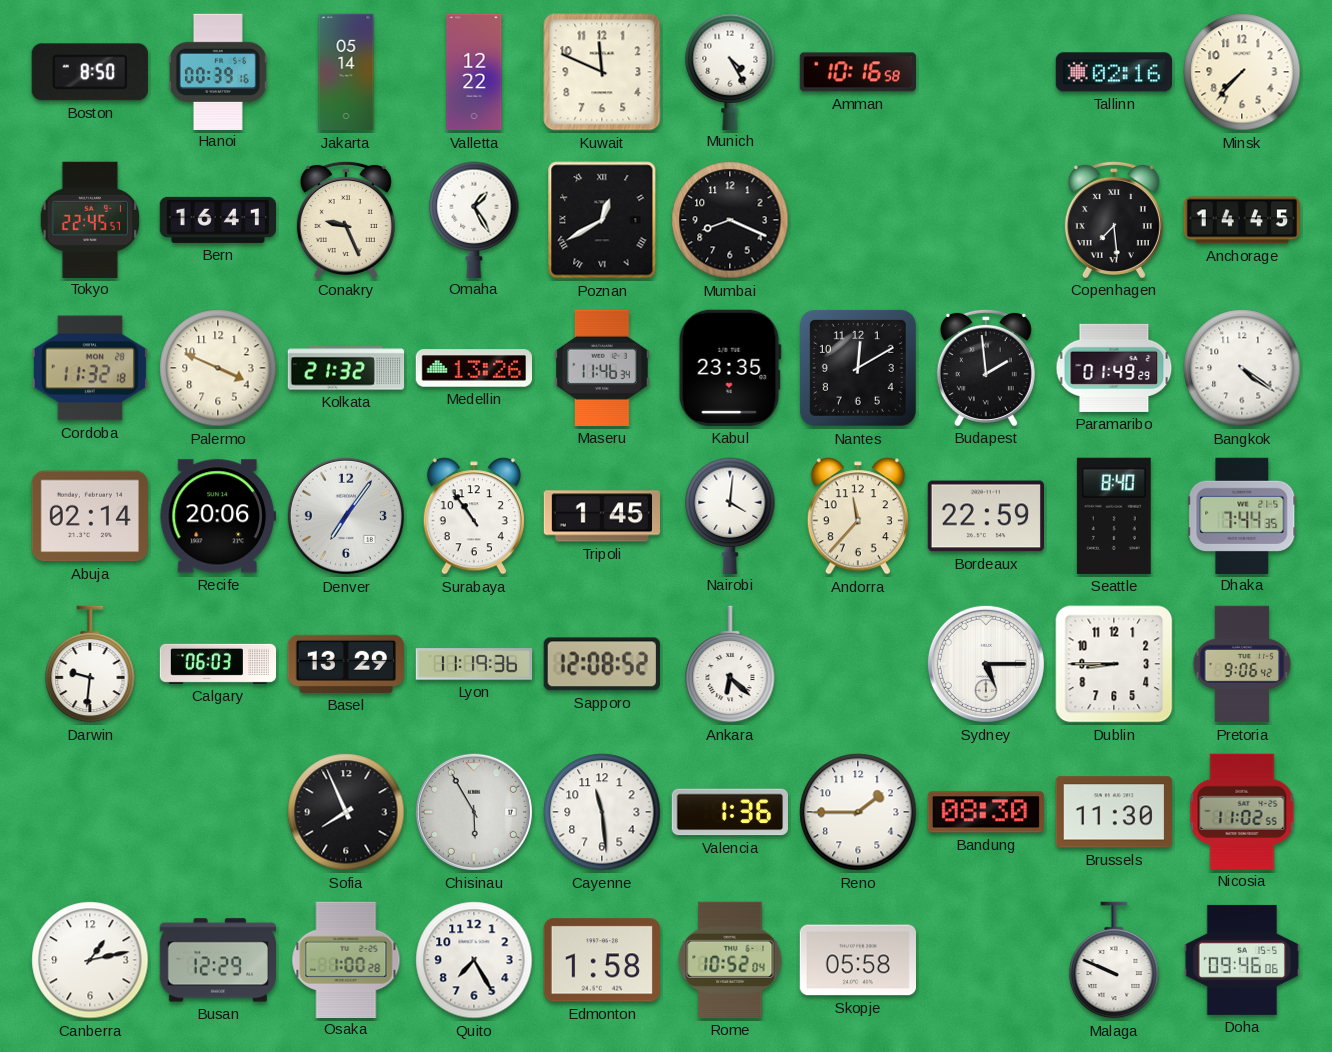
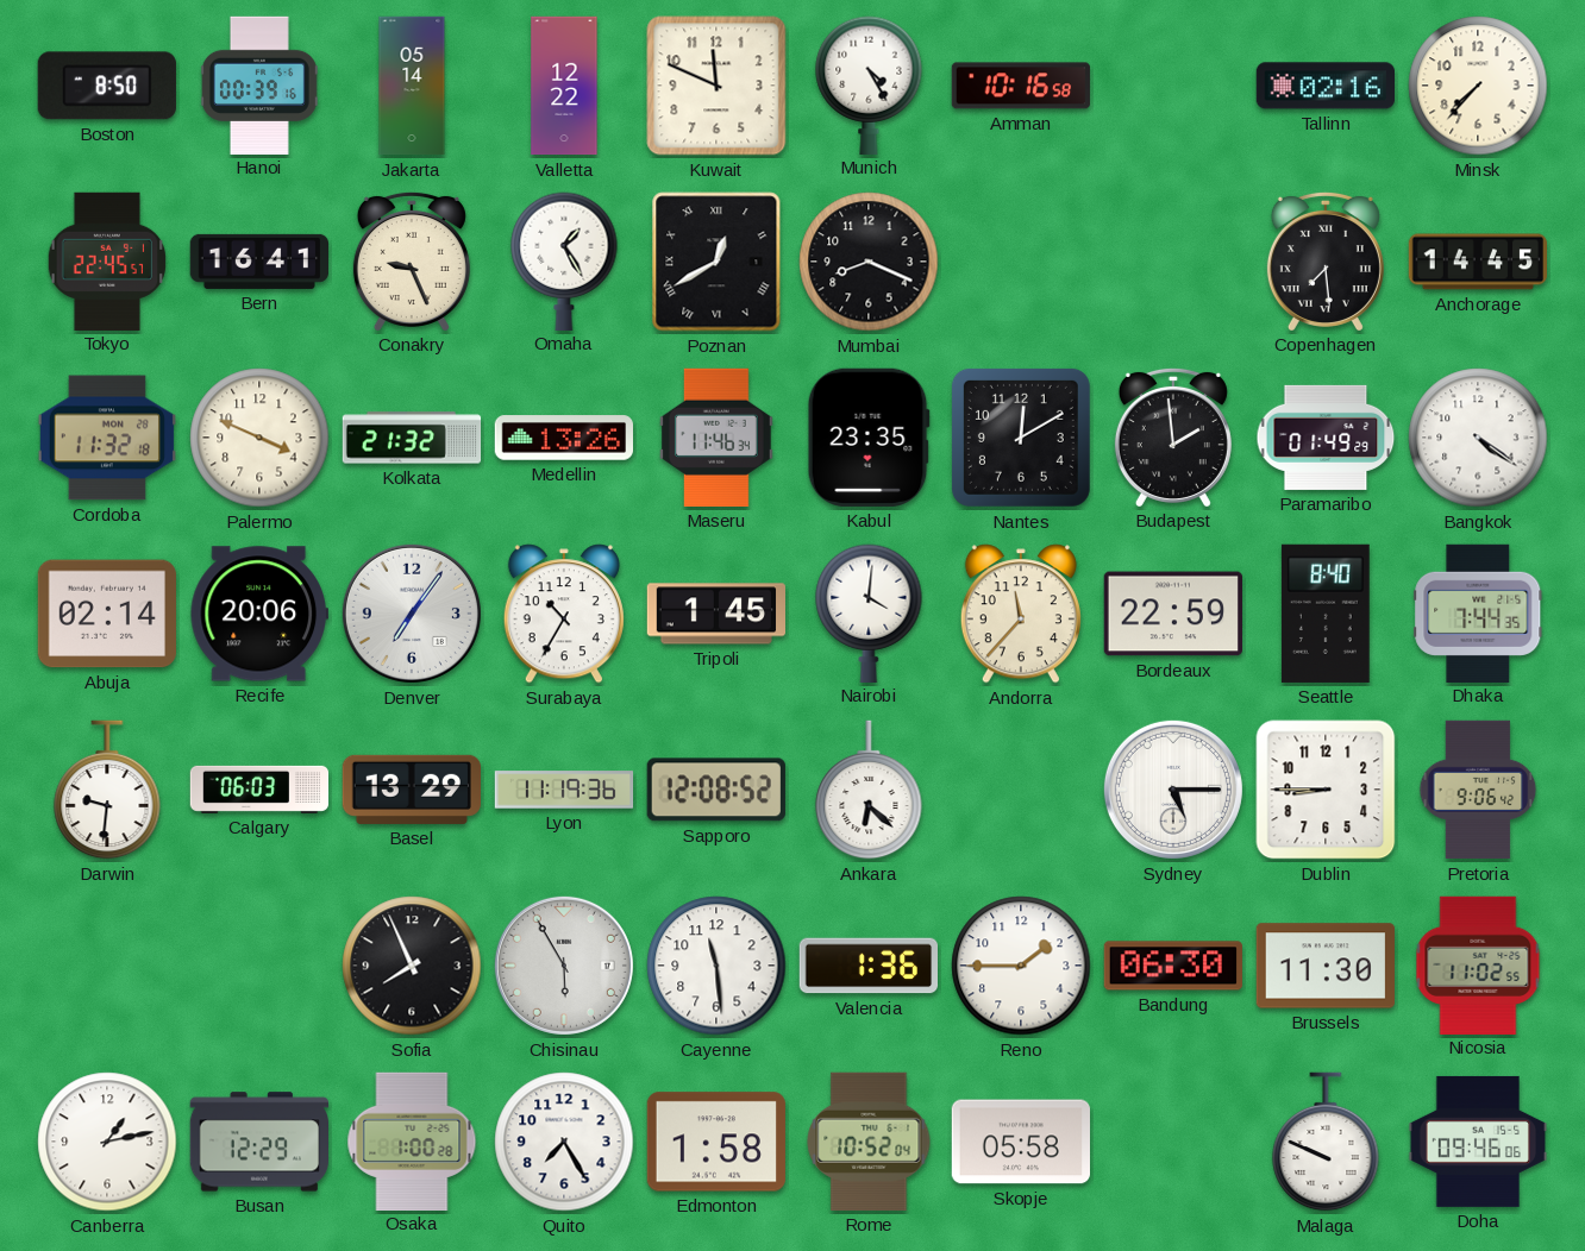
Surabaya: 10:54 -> 10:35 (564, 614)
Bandung: 08:30 -> 06:30 (1173, 966)
